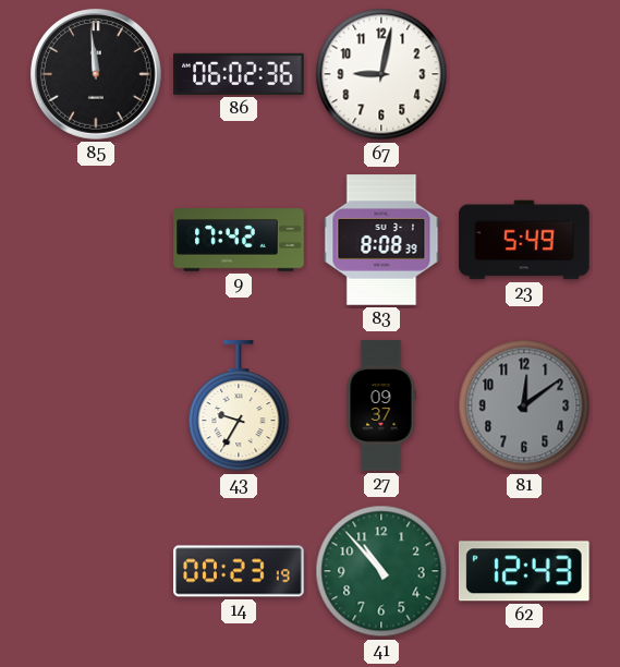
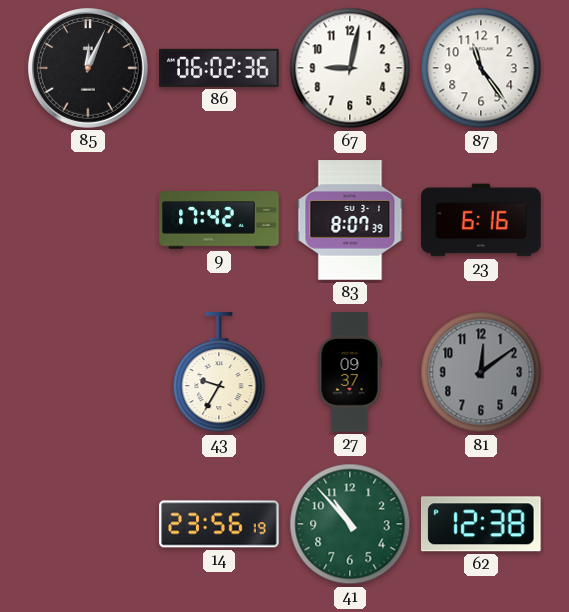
85: 11:59 -> 12:04 (88, 68)
87: none -> 11:24 (481, 68)
83: 8:08 -> 8:07 (350, 220)
23: 5:49 -> 6:16 (481, 220)
14: 00:23 -> 23:56 (219, 524)
62: 12:43 -> 12:38 (481, 524)
